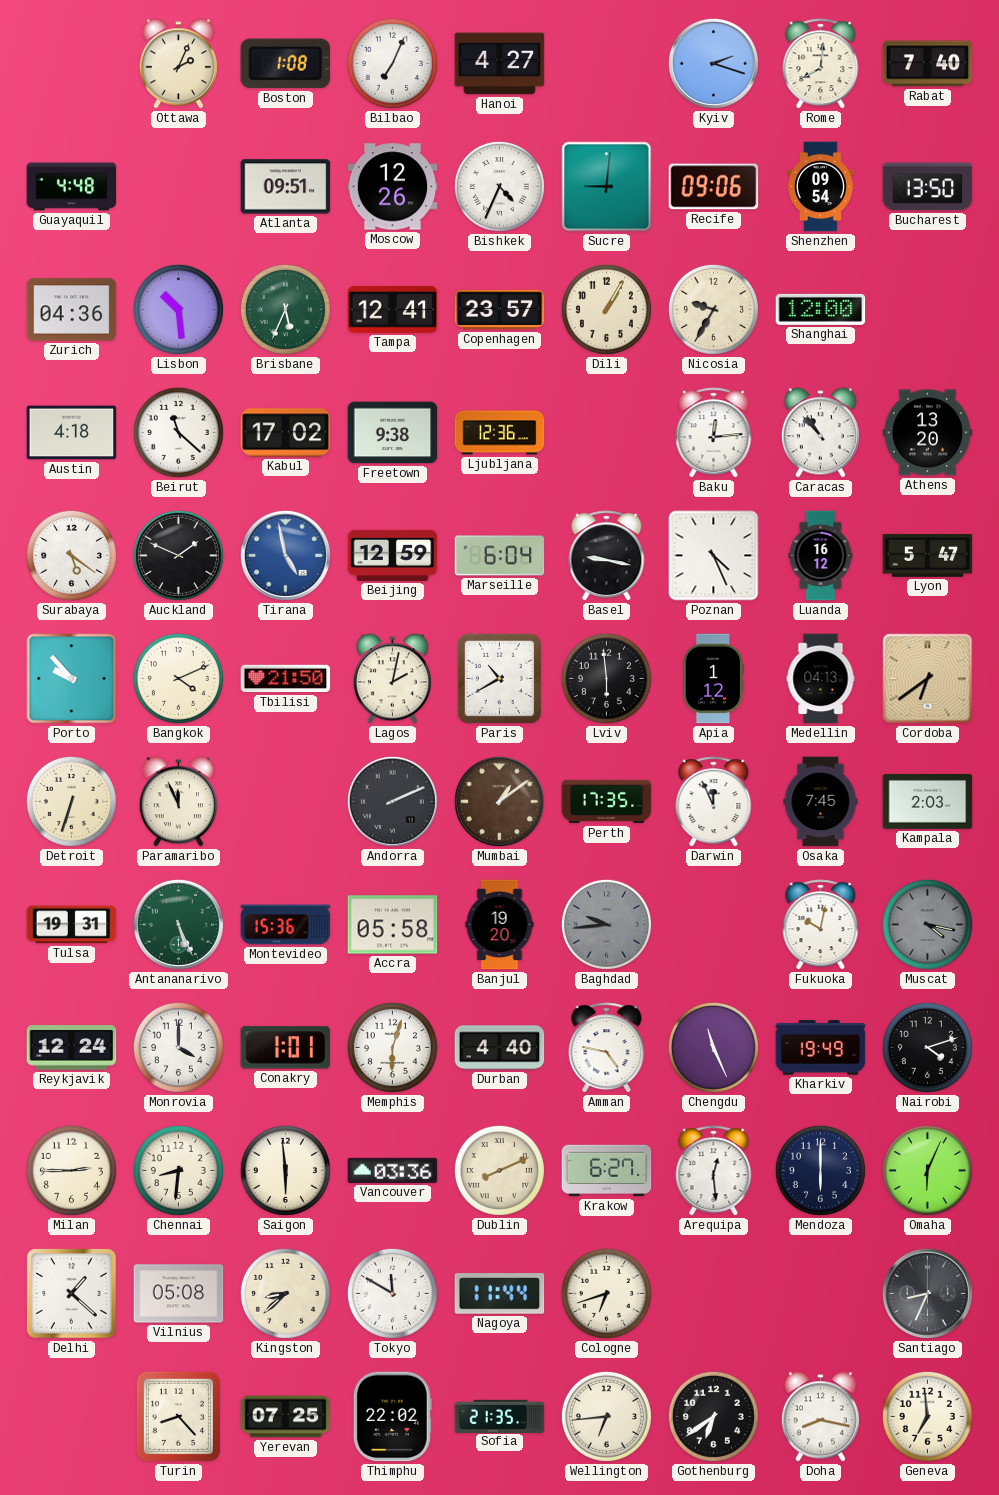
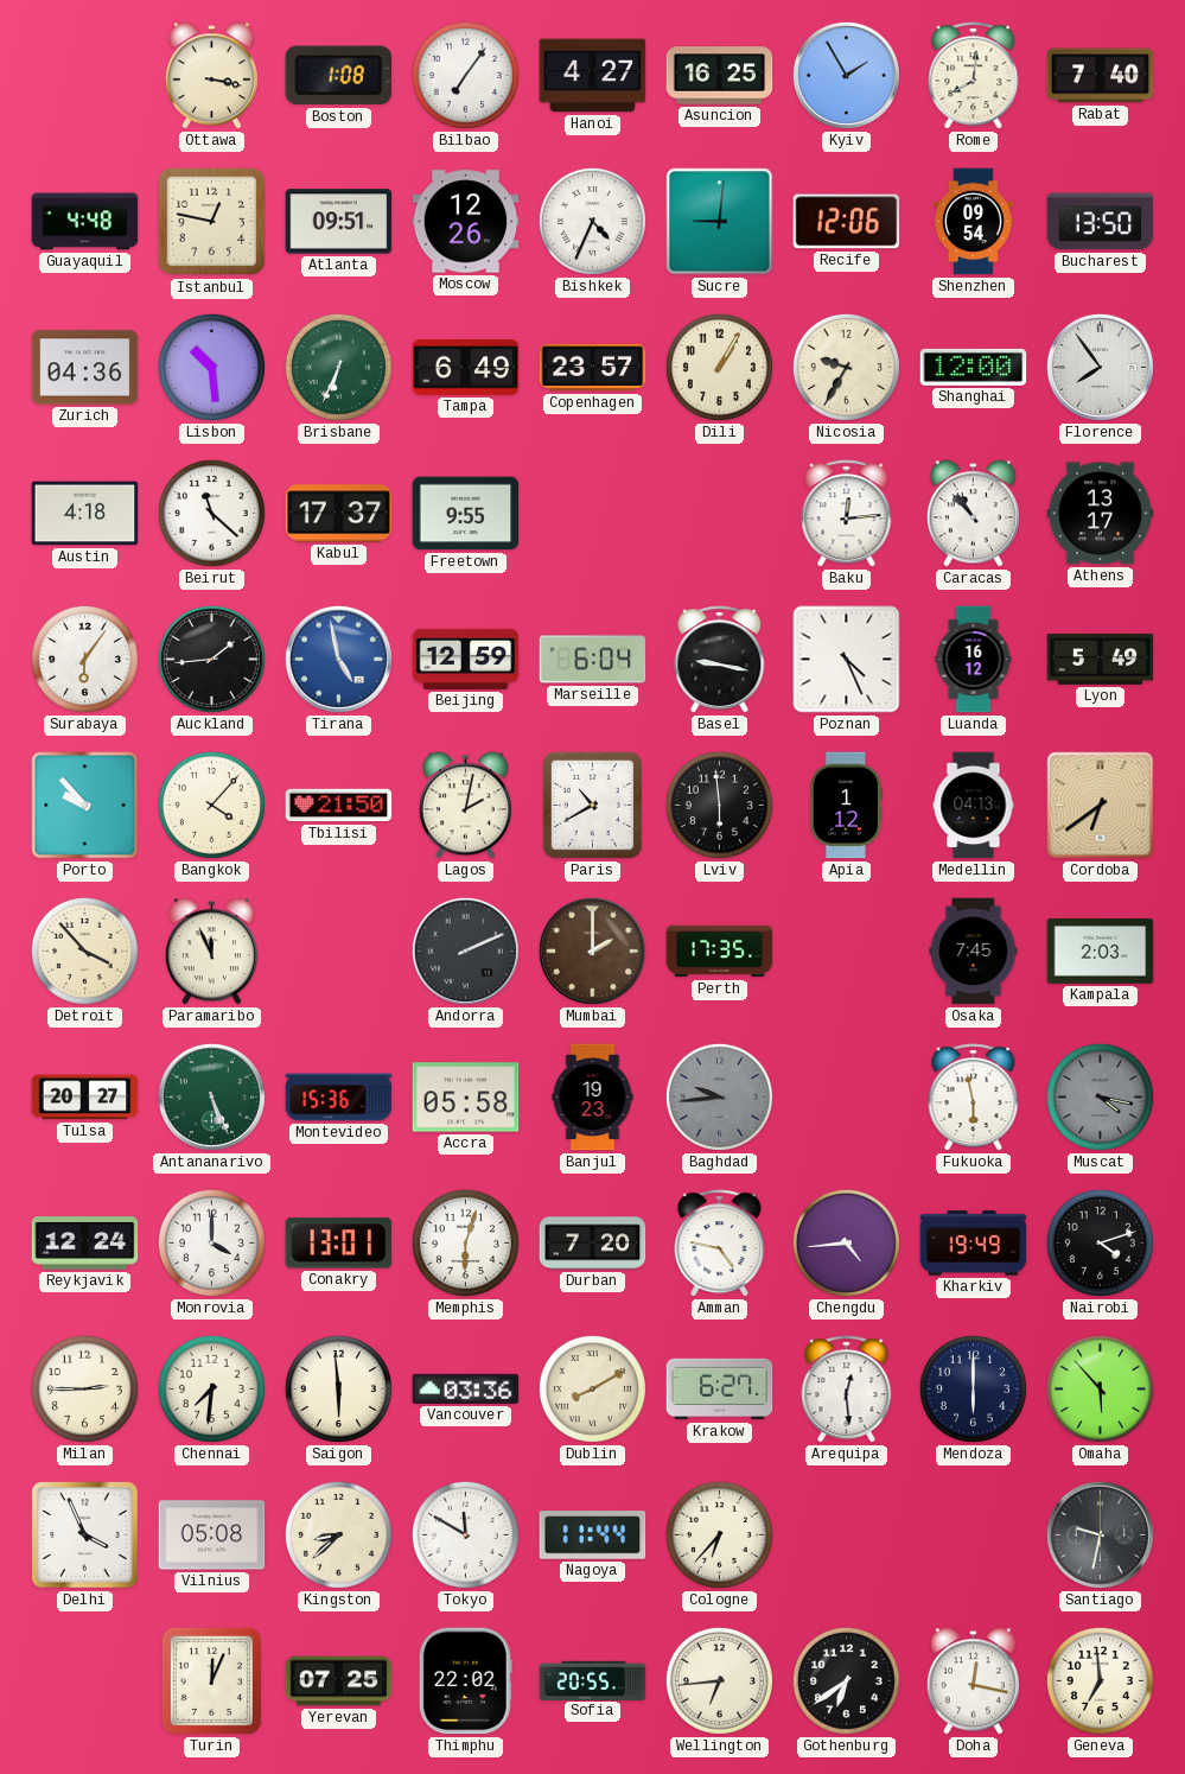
Ottawa: 2:04 -> 3:17 (211, 76)
Bilbao: 7:04 -> 7:06 (465, 75)
Asuncion: none -> 16:25 (720, 76)
Kyiv: 2:18 -> 1:55 (846, 75)
Istanbul: none -> 12:47 (212, 222)
Recife: 09:06 -> 12:06 (847, 222)
Brisbane: 5:34 -> 6:34 (338, 367)
Tampa: 12:41 -> 6:49 (466, 368)
Florence: none -> 7:54 (1100, 367)
Kabul: 17:02 -> 17:37 (339, 514)
Freetown: 9:38 -> 9:55 (466, 514)
Ljubljana: 12:36 -> none (500, 433)
Athens: 13:20 -> 13:17 (1101, 514)
Surabaya: 5:21 -> 6:06 (84, 659)
Auckland: 1:49 -> 1:44 (211, 659)
Lyon: 5:47 -> 5:49 (1101, 660)
Bangkok: 4:11 -> 4:07 (211, 805)
Detroit: 6:33 -> 3:53 (84, 950)
Mumbai: 1:09 -> 2:00 (592, 950)
Darwin: 11:56 -> none (714, 802)
Tulsa: 19:31 -> 20:27 (85, 1098)
Banjul: 19:20 -> 19:23 (593, 1098)
Fukuoka: 10:02 -> 5:58 (974, 1098)
Conakry: 1:01 -> 13:01 (339, 1244)
Durban: 4:40 -> 7:20 (593, 1244)
Chengdu: 11:26 -> 4:44 (846, 1242)
Chennai: 8:31 -> 7:31 (211, 1388)
Dublin: 8:11 -> 8:10 (592, 1388)
Omaha: 6:04 -> 5:53 (1100, 1388)
Delhi: 1:22 -> 3:56 (85, 1535)
Cologne: 6:42 -> 6:37 (719, 1534)
Santiago: 8:34 -> 9:32 (1100, 1534)
Turin: 8:23 -> 12:04 (211, 1680)
Sofia: 21:35 -> 20:55 (593, 1680)
Doha: 8:17 -> 12:17 (973, 1681)
